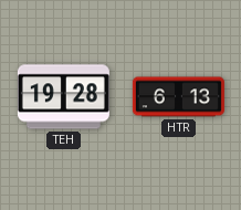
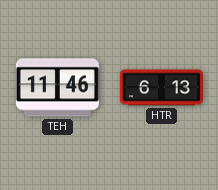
TEH: 19:28 -> 11:46 (57, 88)
